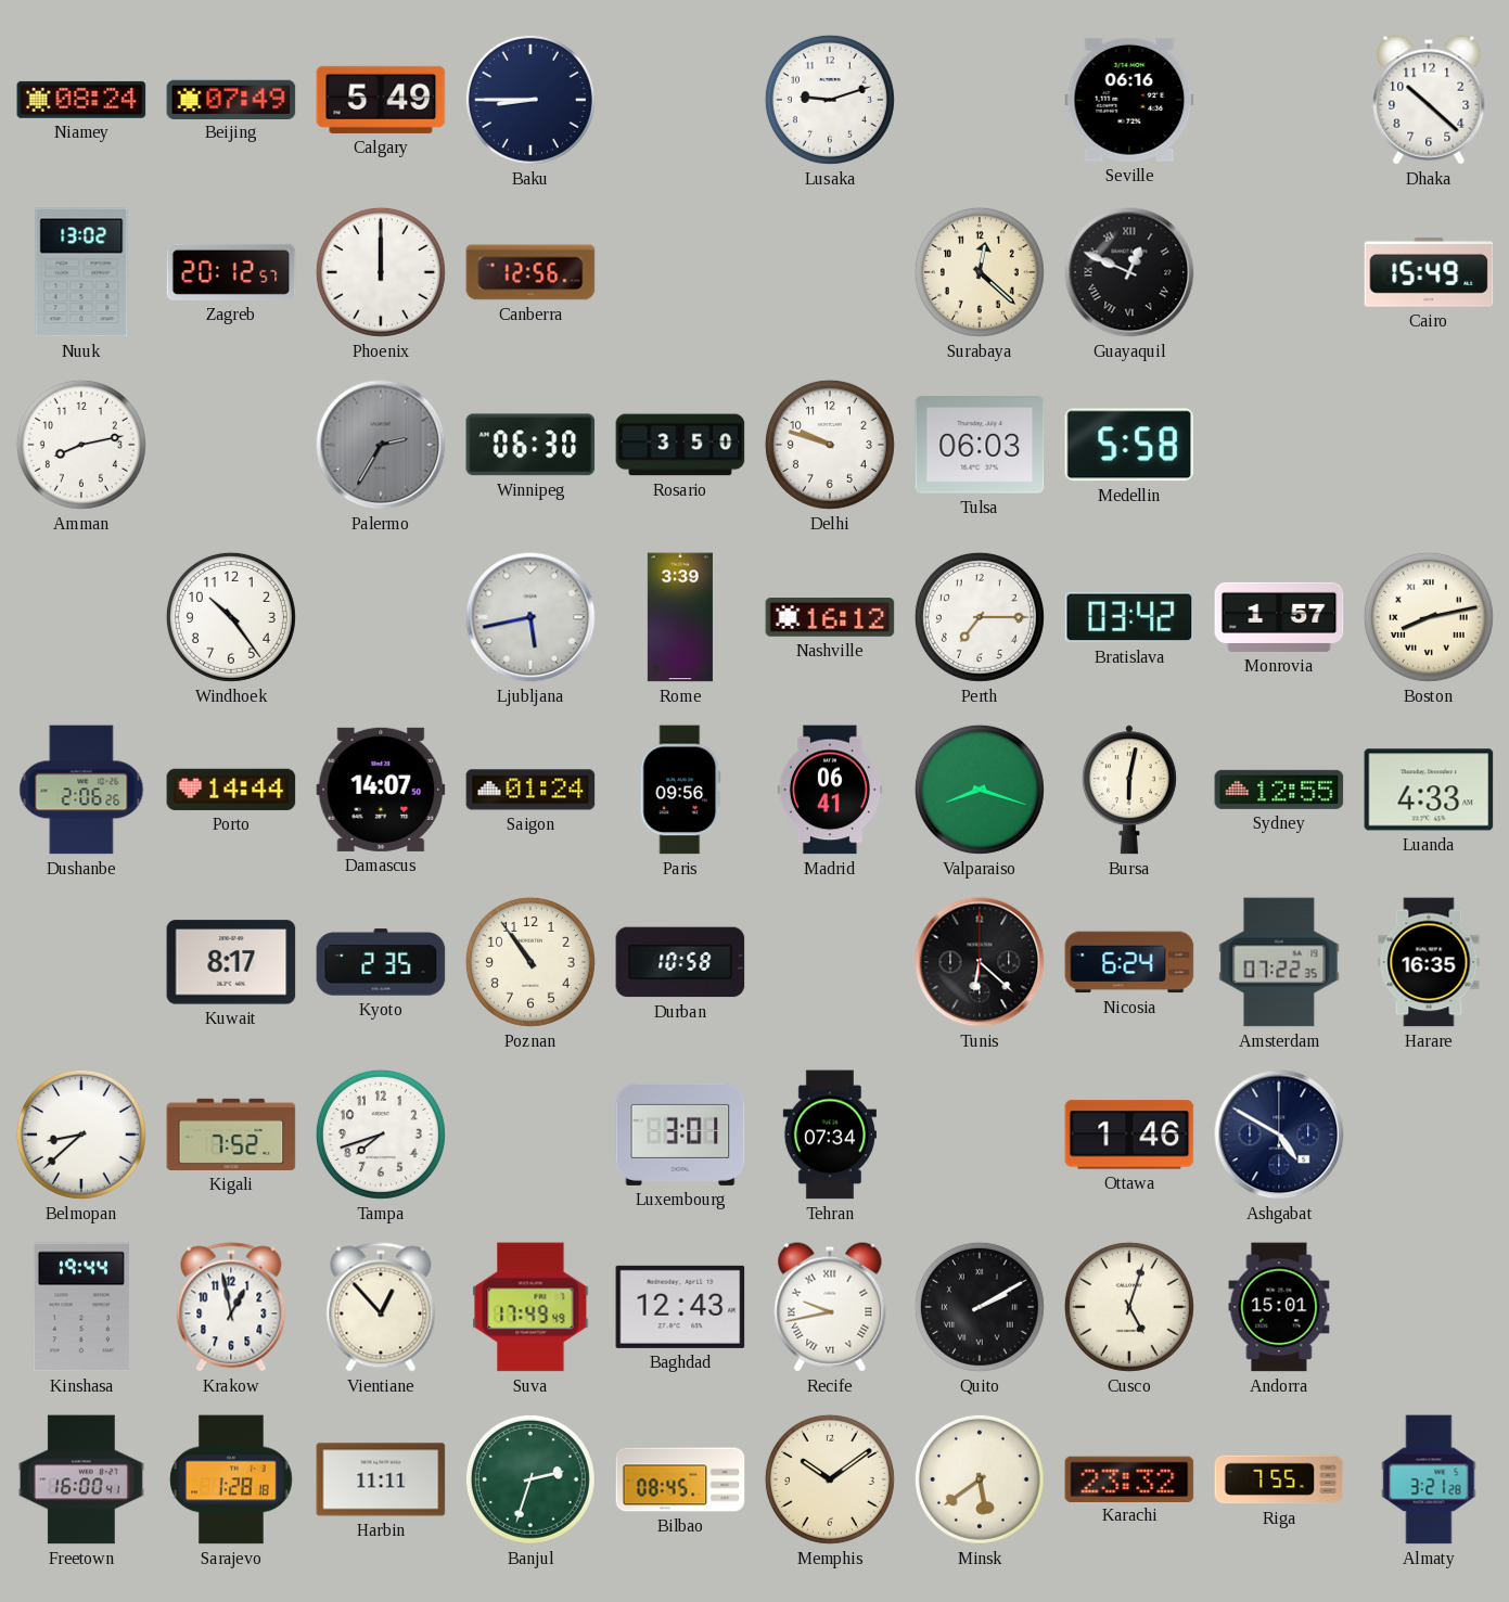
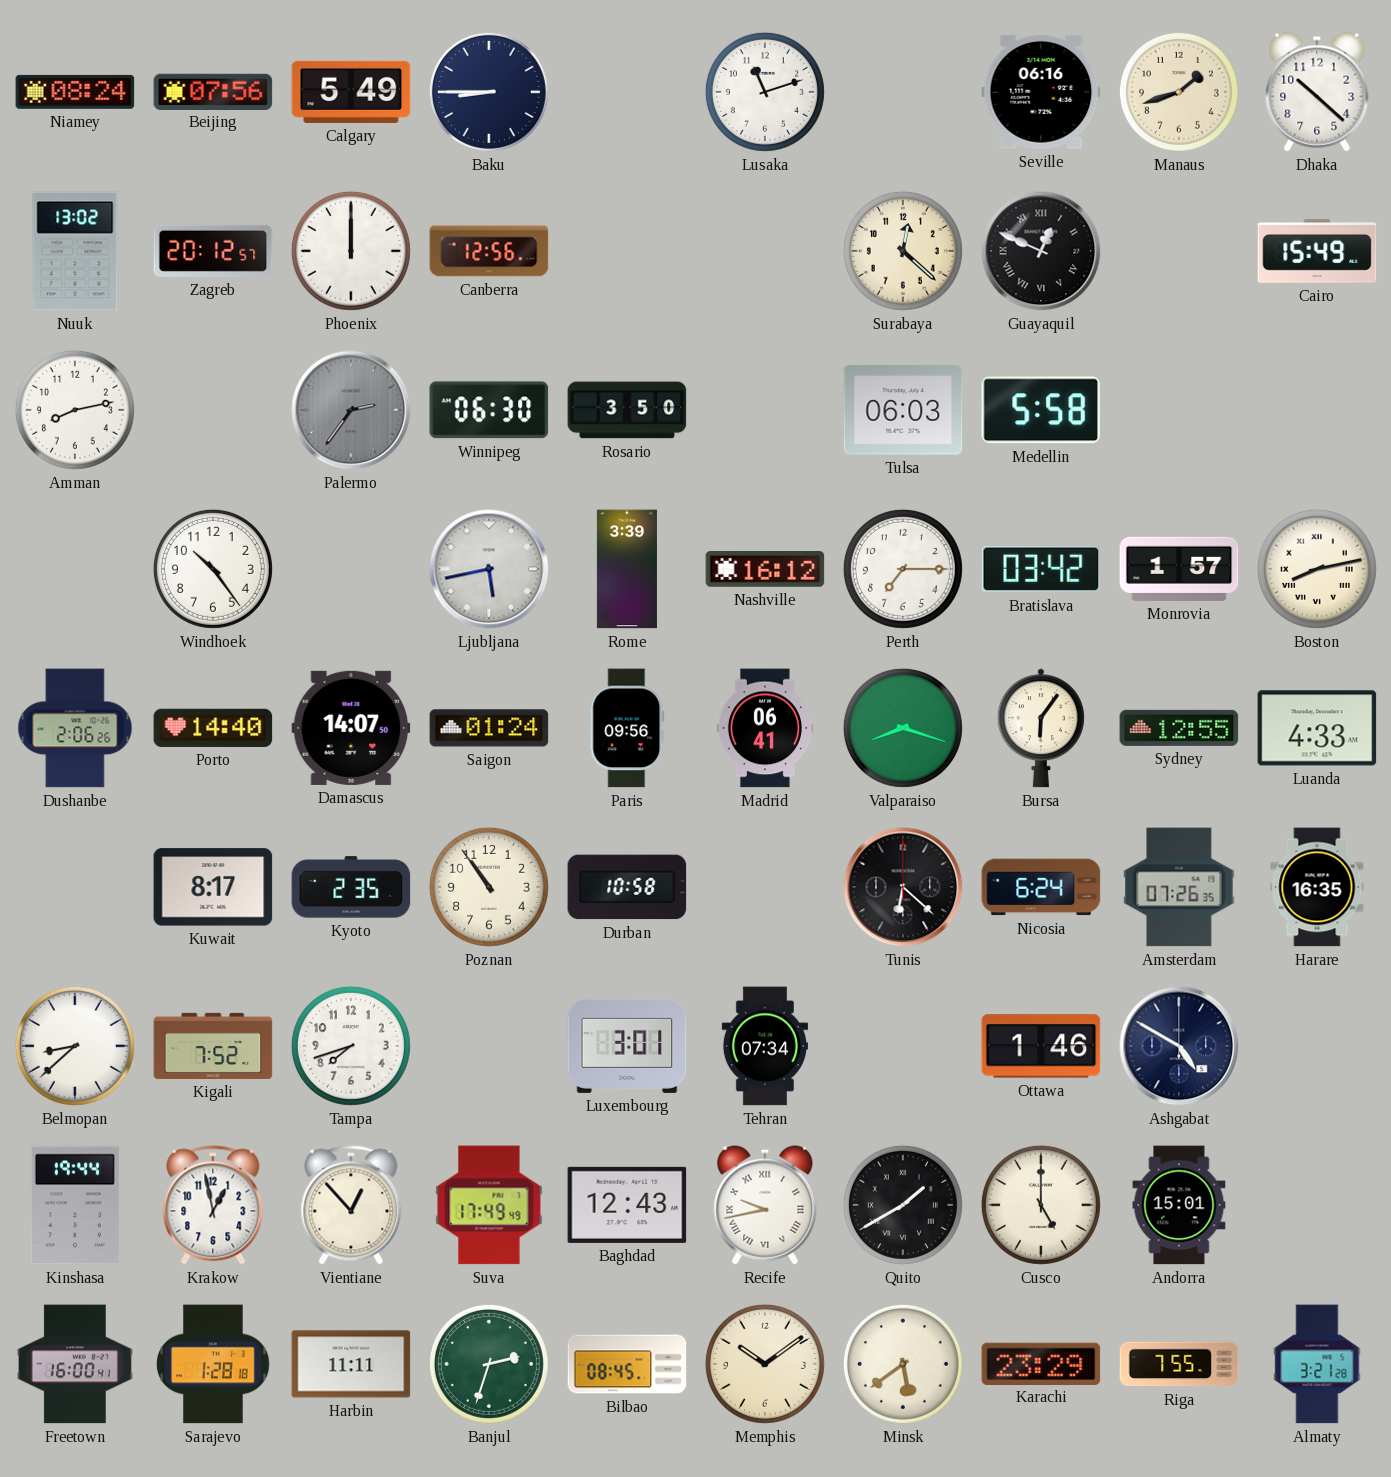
Beijing: 07:49 -> 07:56 (213, 91)
Lusaka: 9:12 -> 11:12 (765, 92)
Manaus: none -> 1:42 (1179, 92)
Palermo: 2:35 -> 2:36 (351, 410)
Delhi: 9:48 -> none (830, 445)
Porto: 14:44 -> 14:40 (213, 728)
Bursa: 6:02 -> 6:06 (1041, 728)
Amsterdam: 07:22 -> 07:26 (1179, 887)
Quito: 2:10 -> 1:40 (903, 1205)
Cusco: 5:03 -> 5:00 (1041, 1205)
Karachi: 23:32 -> 23:29 (1041, 1363)
